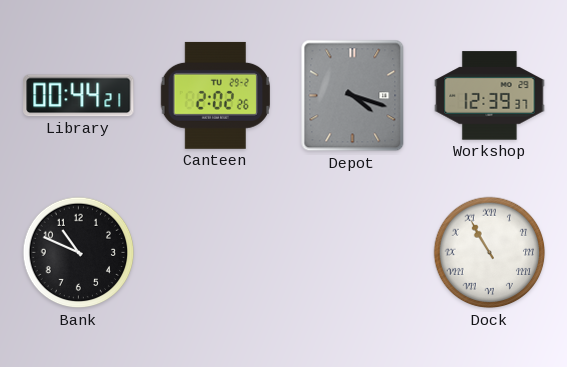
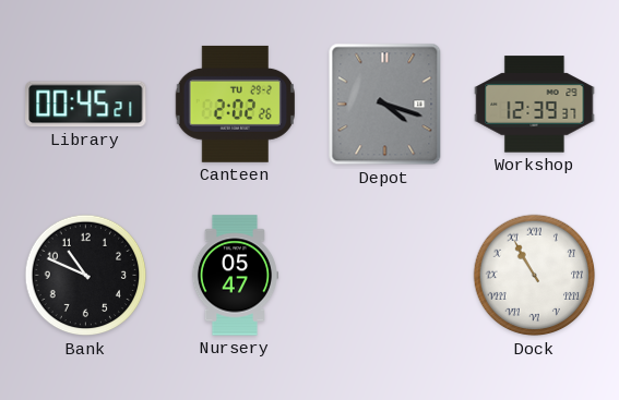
Library: 00:44 -> 00:45 (86, 105)
Nursery: none -> 05:47 (234, 276)
